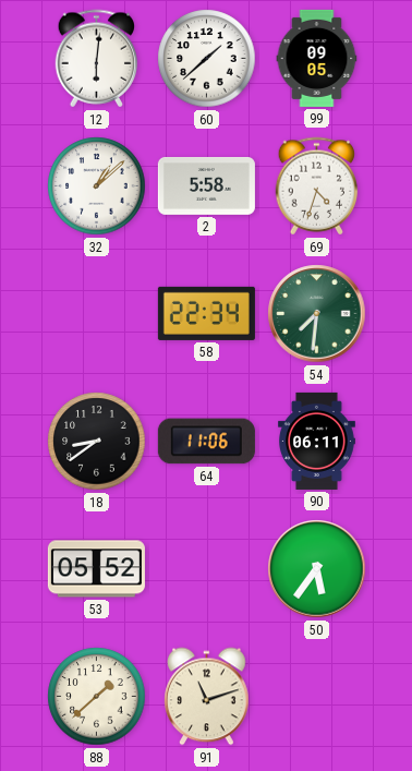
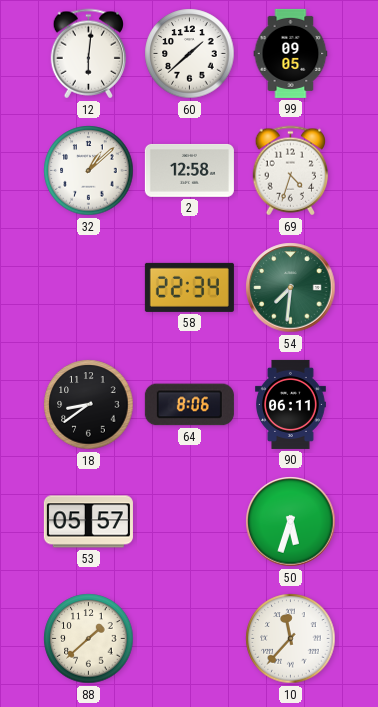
2: 5:58 -> 12:58 (189, 170)
64: 11:06 -> 8:06 (189, 405)
53: 05:52 -> 05:57 (88, 522)
50: 5:36 -> 5:33 (291, 522)
91: 11:12 -> none (207, 697)
10: none -> 11:37 (291, 639)
